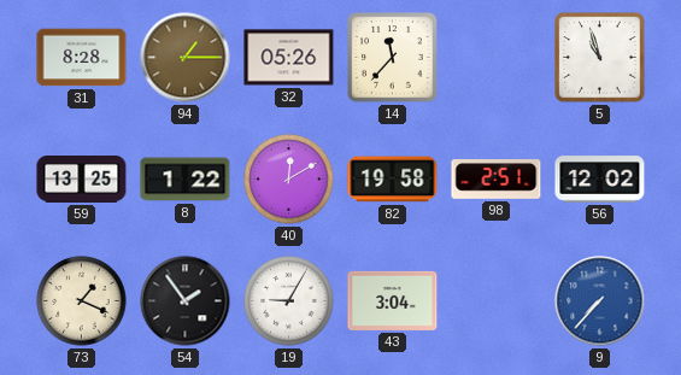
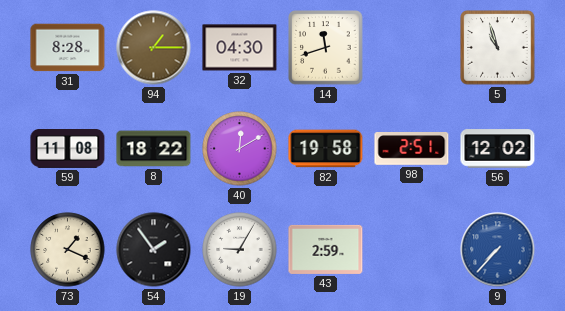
32: 05:26 -> 04:30 (240, 48)
14: 11:37 -> 11:42 (326, 48)
59: 13:25 -> 11:08 (68, 149)
8: 1:22 -> 18:22 (154, 149)
43: 3:04 -> 2:59 (326, 249)
